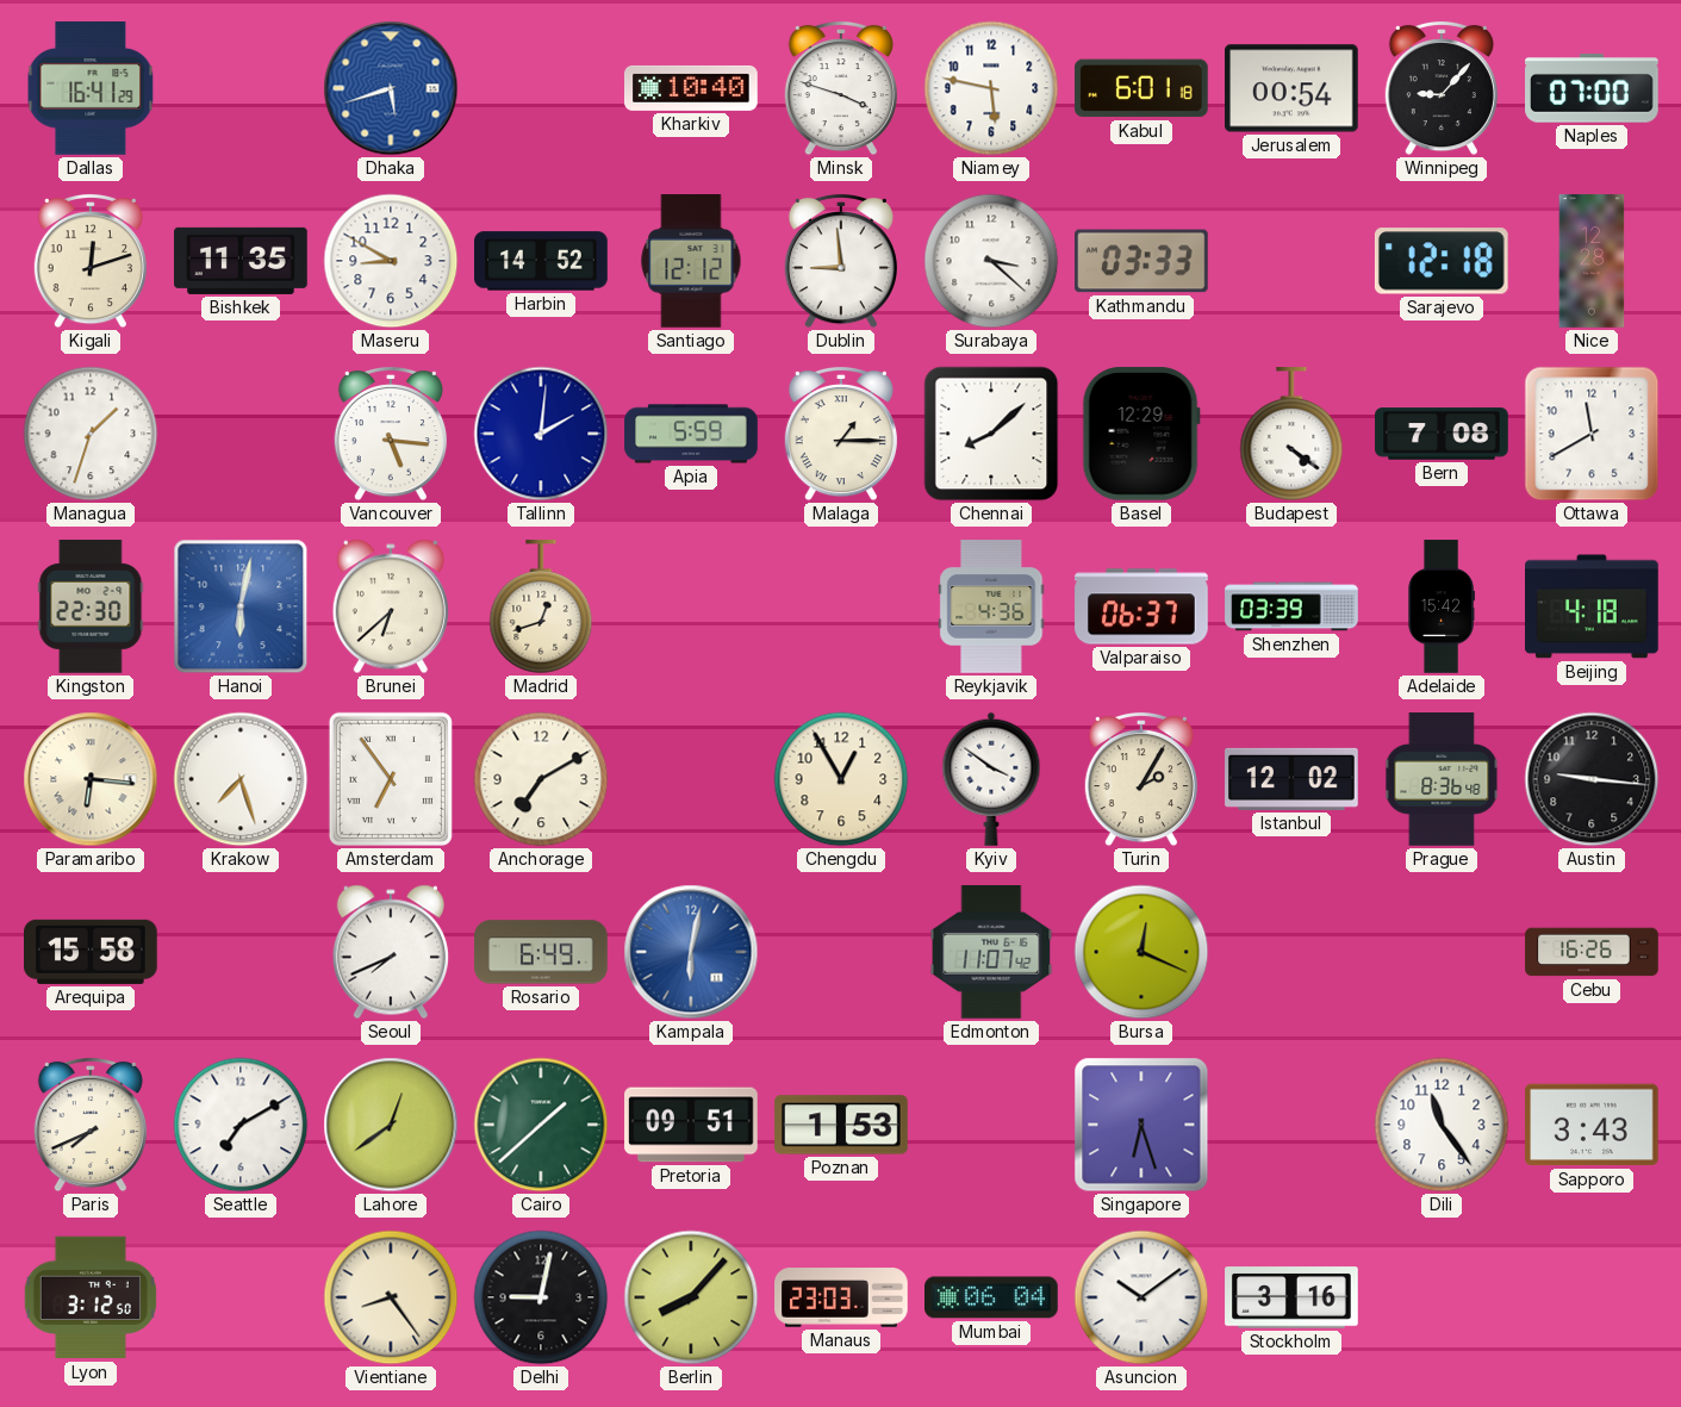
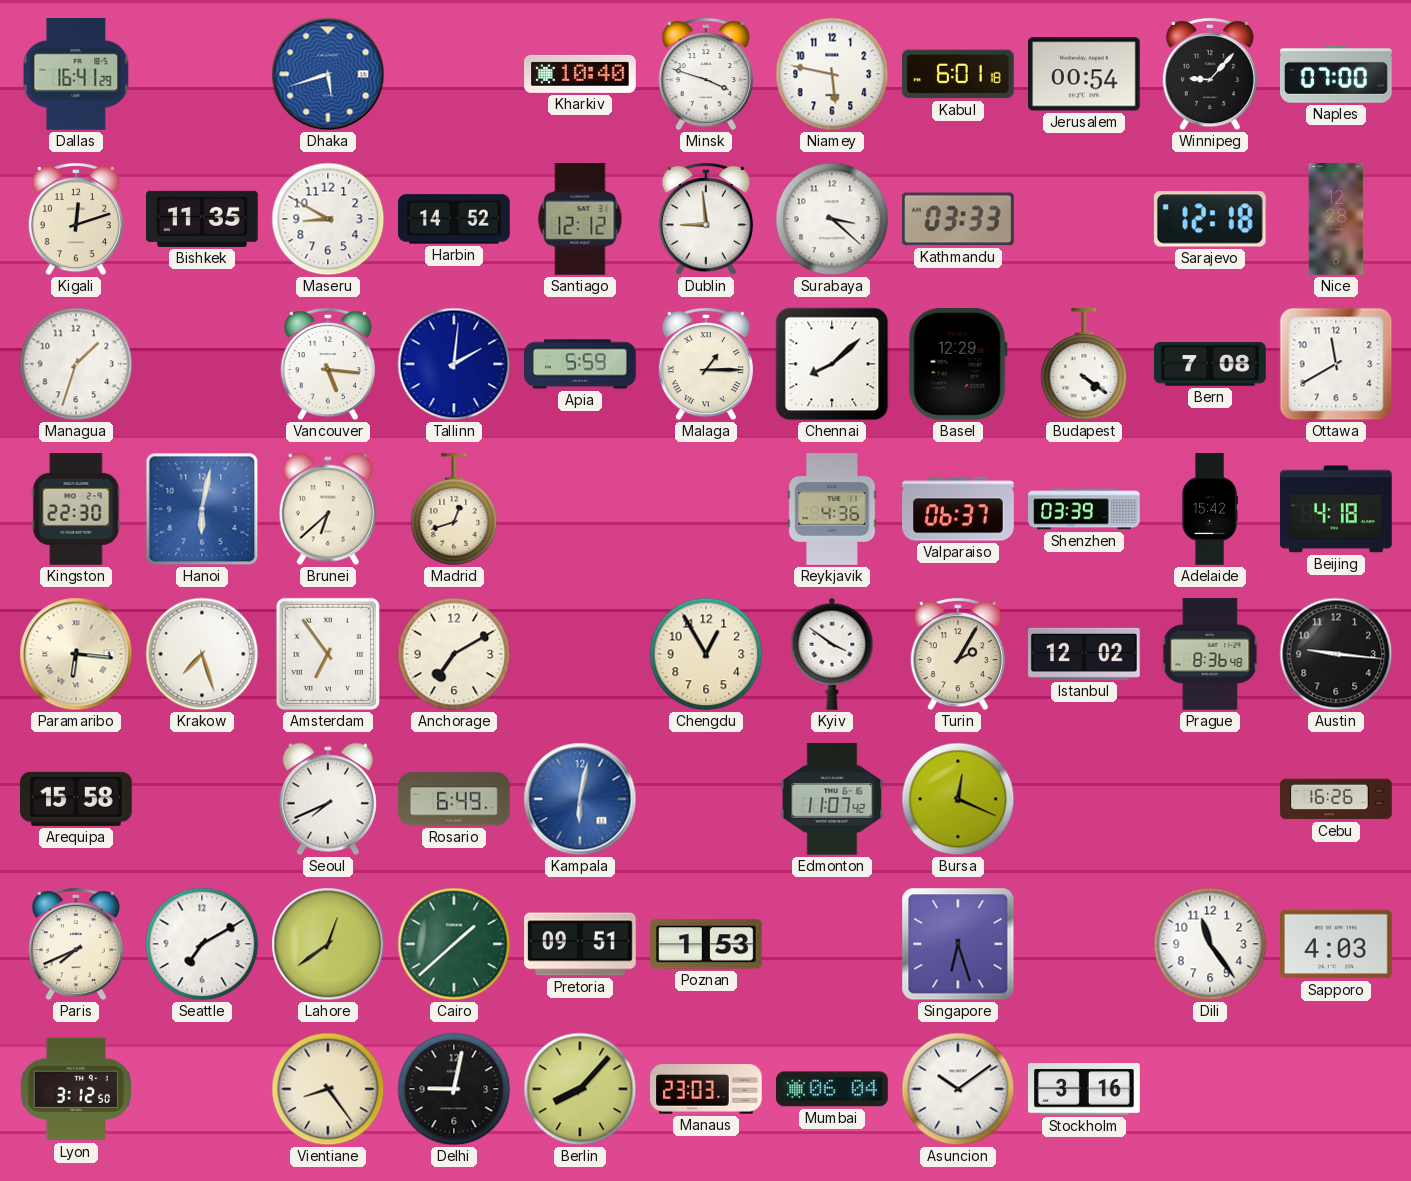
Sapporo: 3:43 -> 4:03 (1337, 944)
